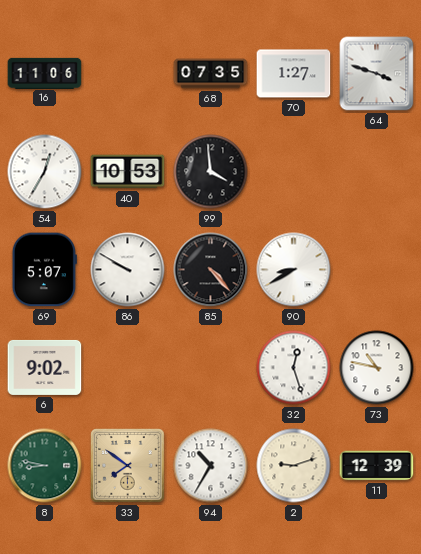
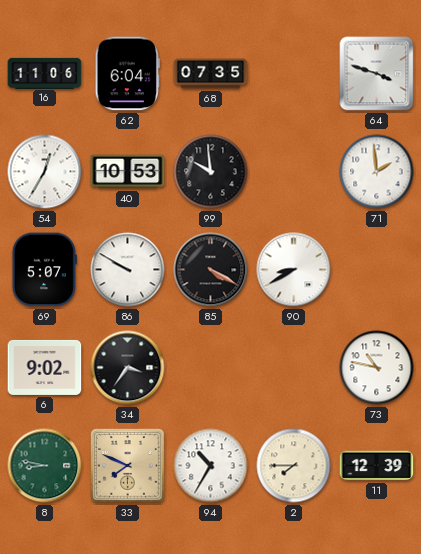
62: none -> 6:04 (127, 74)
70: 1:27 -> none (294, 74)
99: 3:59 -> 9:59 (211, 172)
71: none -> 1:59 (377, 172)
85: 4:23 -> 4:20 (211, 270)
34: none -> 3:36 (128, 368)
32: 12:27 -> none (294, 368)
33: 7:51 -> 7:49 (128, 466)
2: 9:12 -> 7:45 (294, 466)
